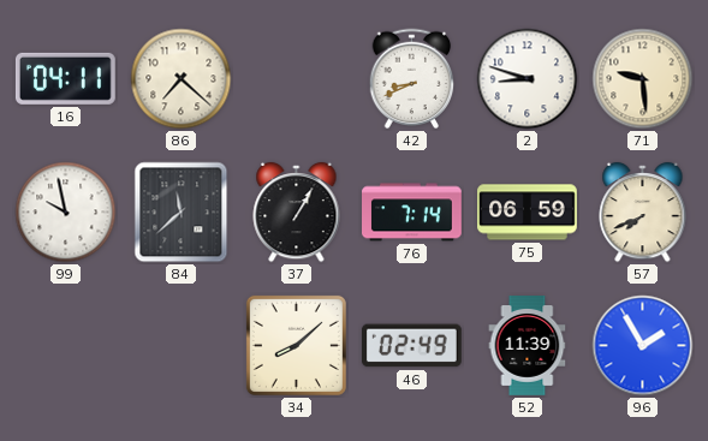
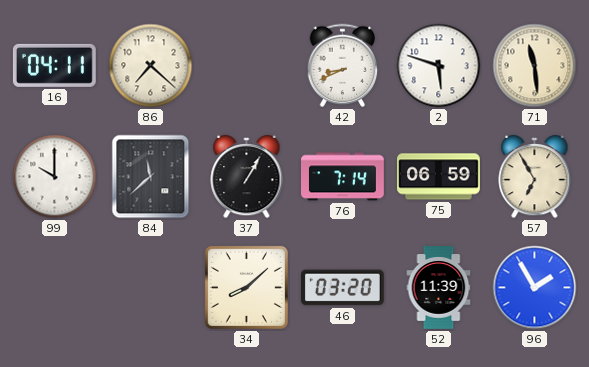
2: 8:48 -> 5:48 (439, 66)
71: 9:29 -> 11:29 (535, 66)
99: 9:58 -> 10:00 (55, 177)
57: 7:41 -> 6:55 (535, 177)
46: 02:49 -> 03:20 (342, 288)
